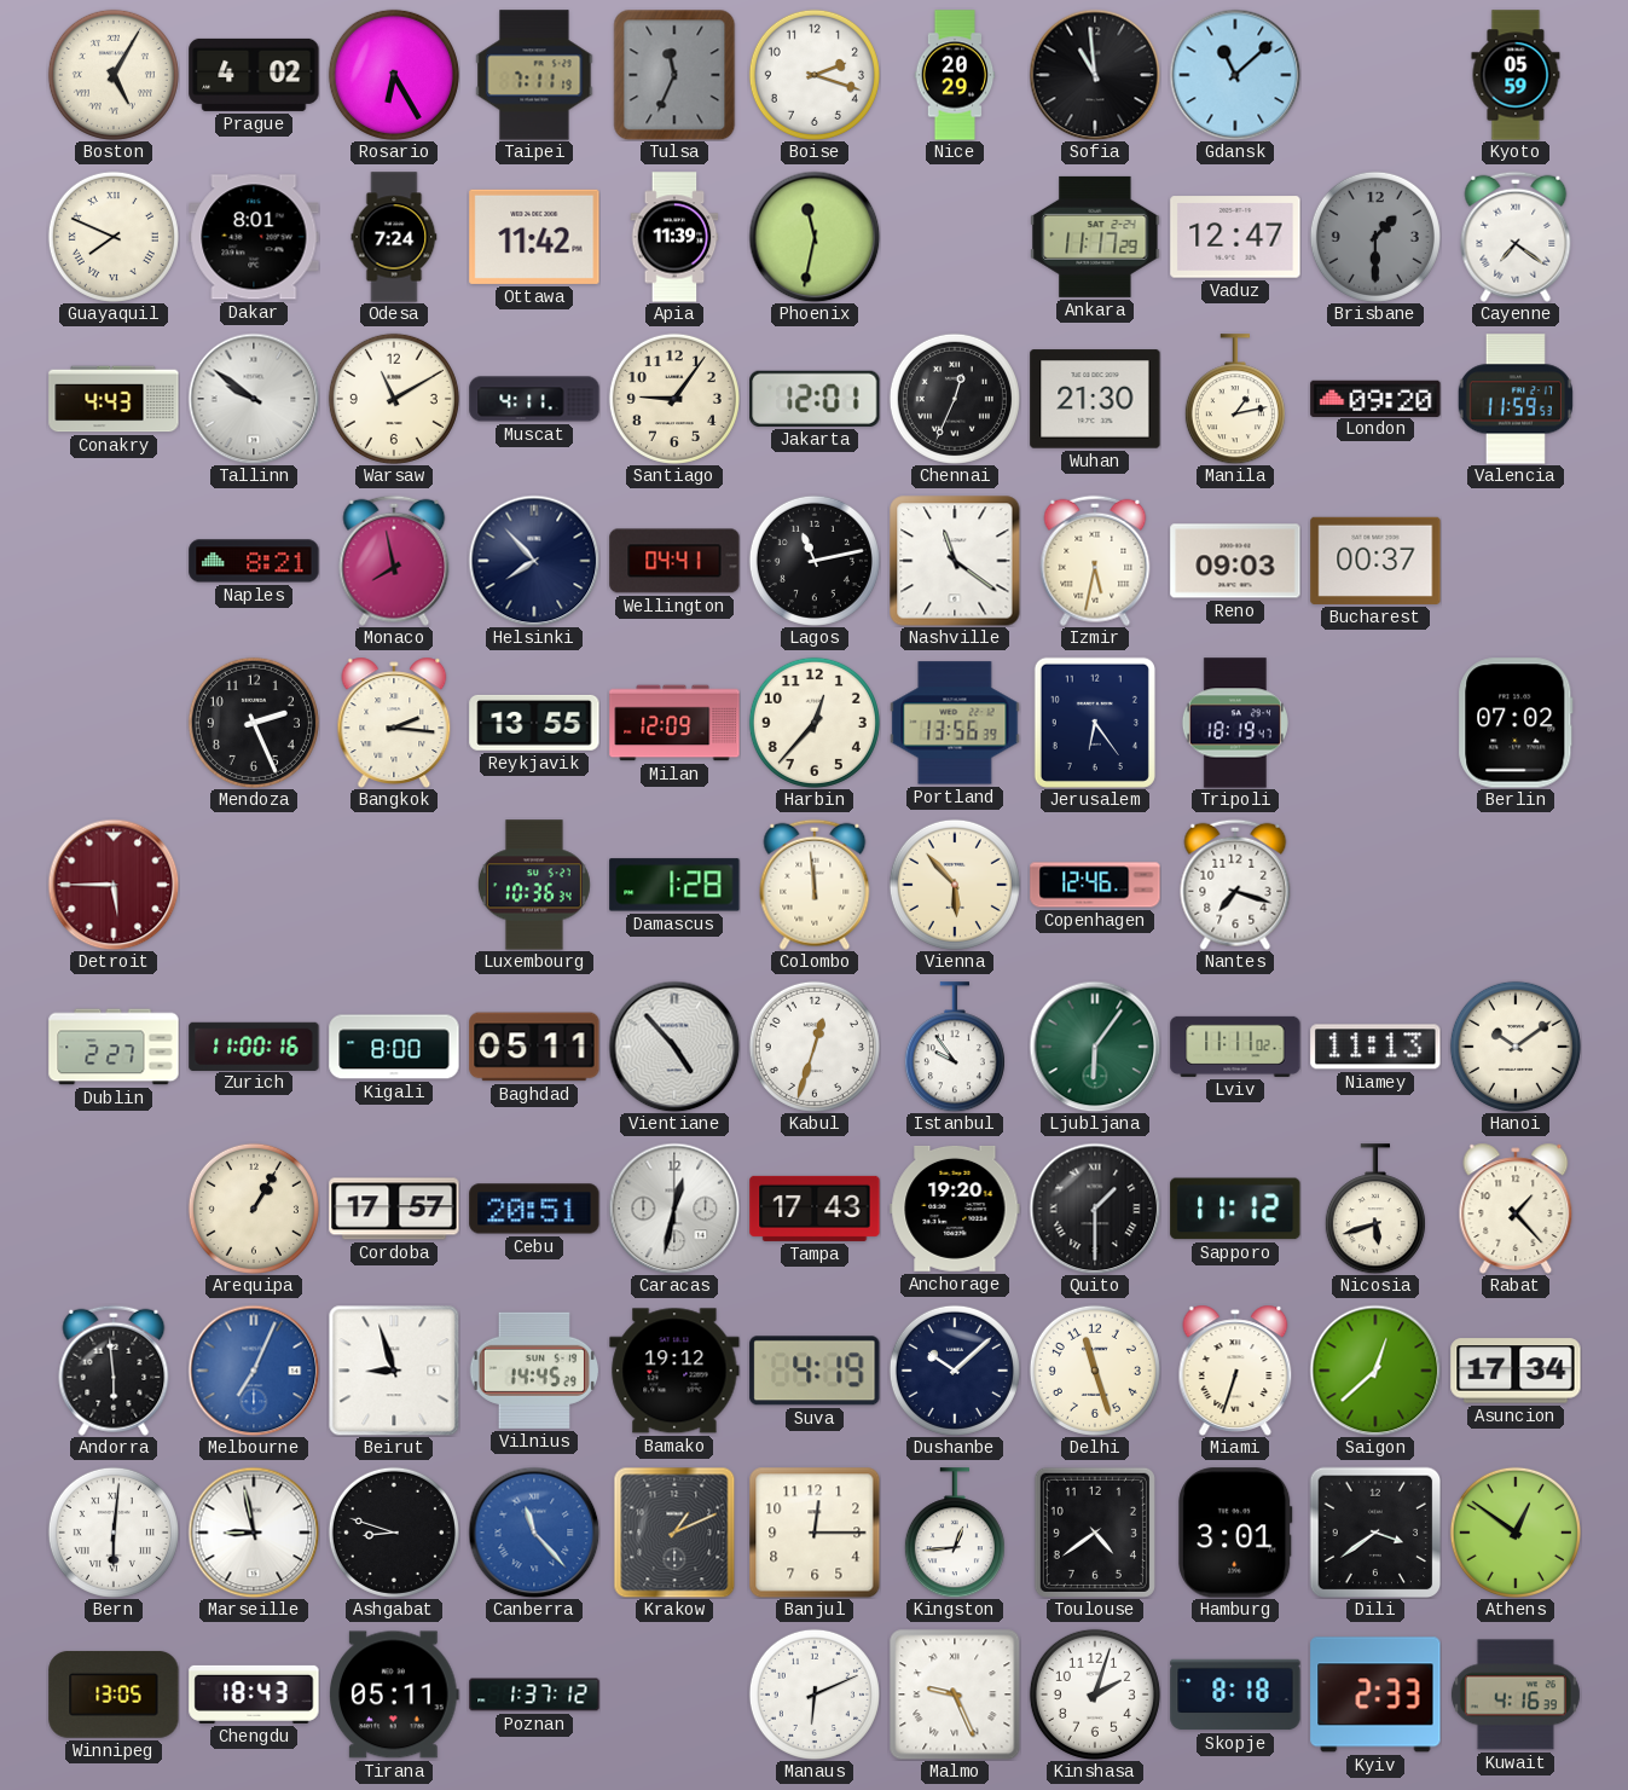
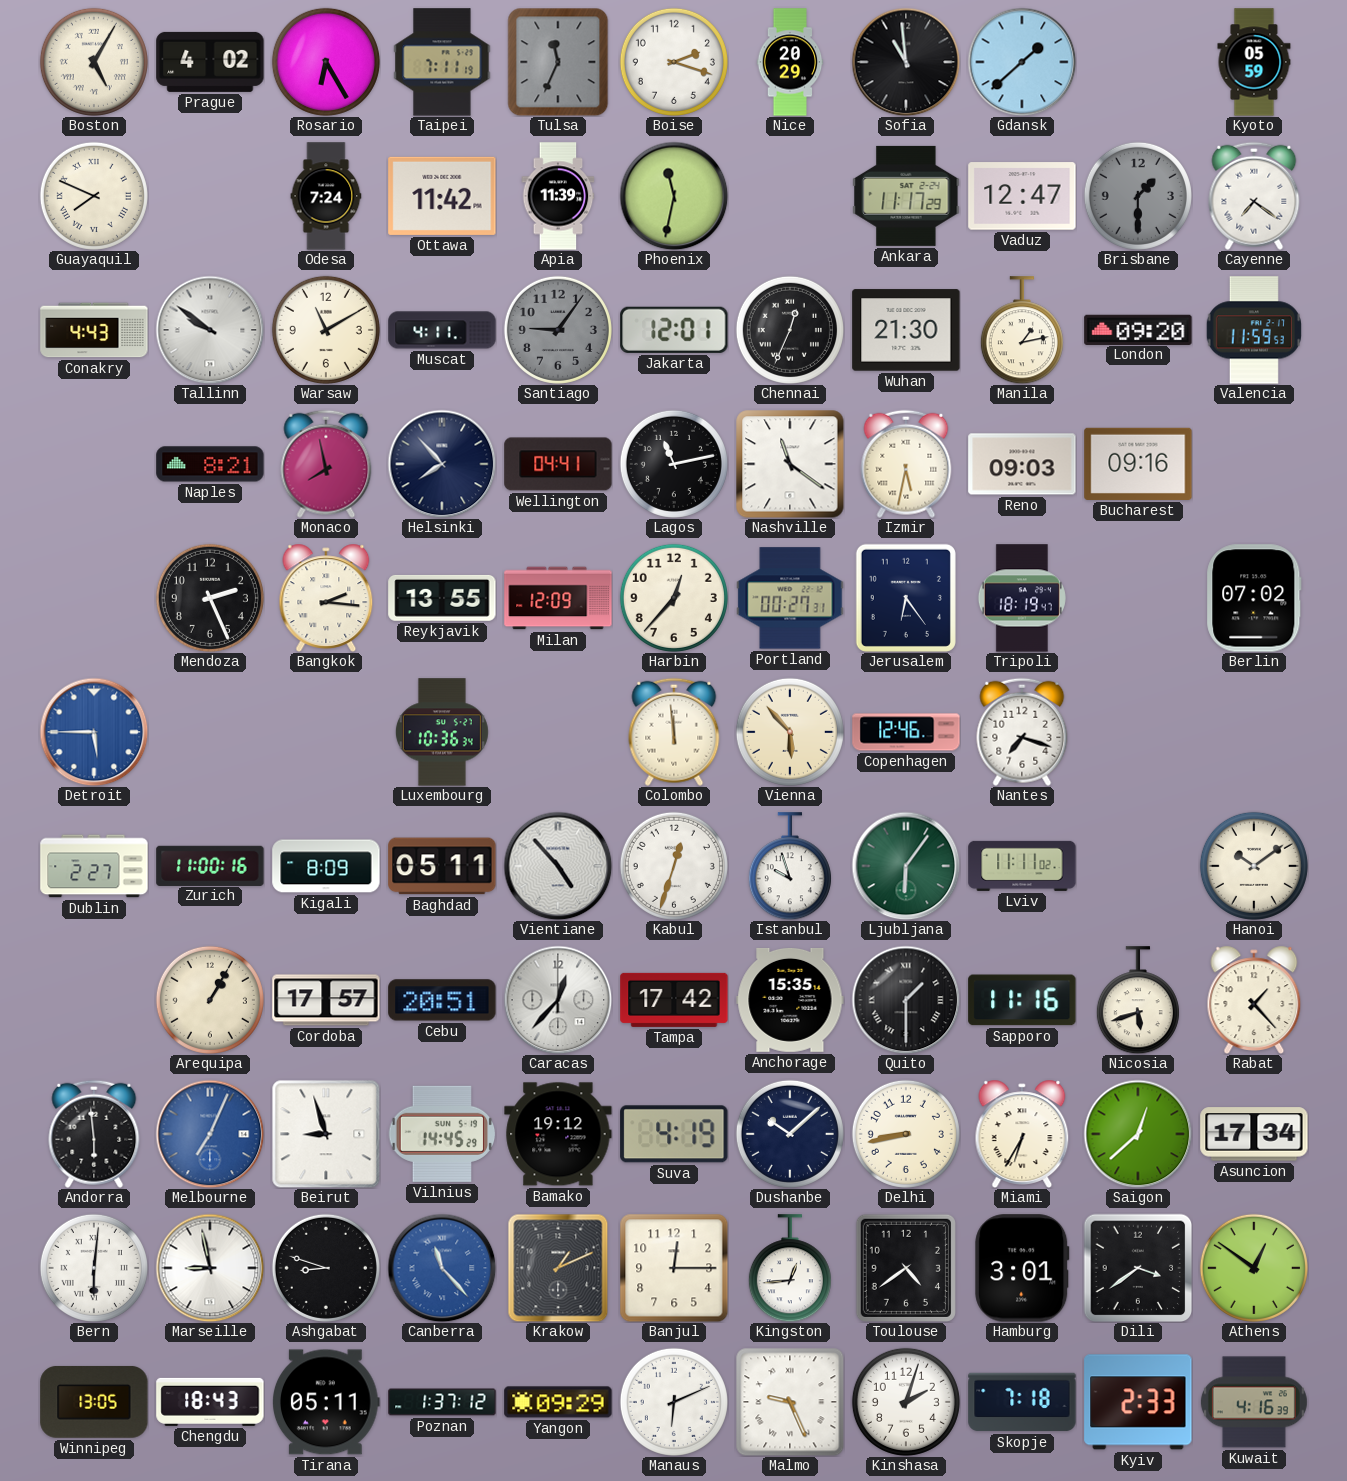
Gdansk: 11:08 -> 1:38 (1022, 62)
Dakar: 8:01 -> none (254, 237)
Santiago dial: cream -> grey (558, 330)
Bucharest: 00:37 -> 09:16 (1138, 464)
Portland: 13:56 -> 00:27 (790, 598)
Detroit dial: burgundy -> blue (94, 732)
Damascus: 1:28 -> none (674, 885)
Kigali: 8:00 -> 8:09 (326, 866)
Istanbul: 9:54 -> 9:57 (790, 866)
Niamey: 11:13 -> none (1375, 1047)
Caracas: 12:32 -> 12:37 (558, 1000)
Tampa: 17:43 -> 17:42 (674, 1000)
Anchorage: 19:20 -> 15:35 (790, 1000)
Sapporo: 11:12 -> 11:16 (1022, 1000)
Delhi: 11:27 -> 8:43 (906, 1134)
Miami: 6:33 -> 6:35 (1022, 1134)
Yangon: none -> 09:29 (558, 1402)
Skopje: 8:18 -> 7:18 (1022, 1402)
